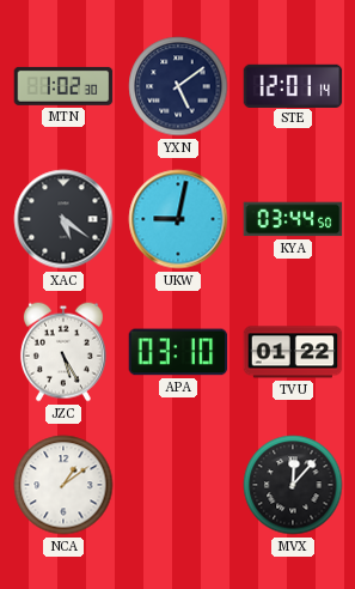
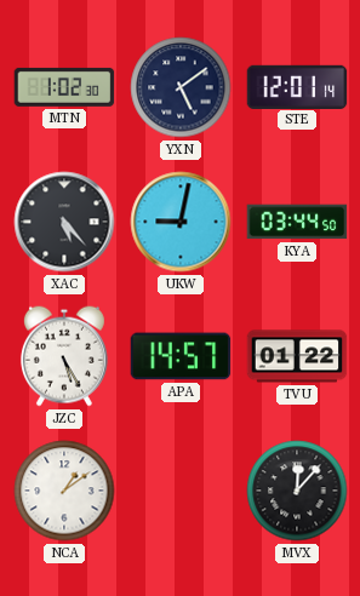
XAC: 5:21 -> 5:23 (64, 222)
APA: 03:10 -> 14:57 (181, 356)
